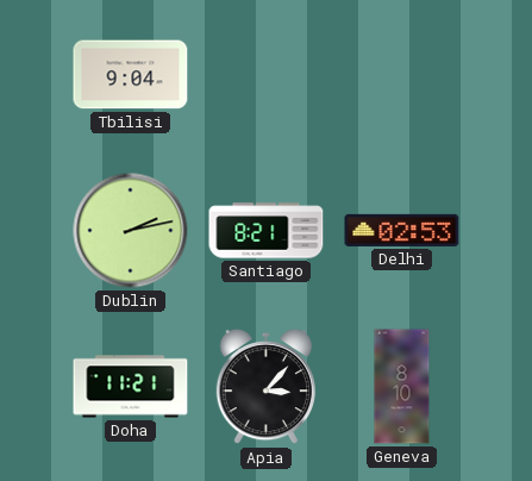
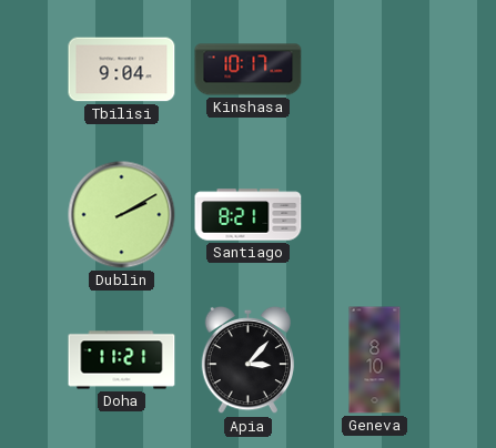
Kinshasa: none -> 10:17 (249, 70)
Dublin: 2:13 -> 2:10 (122, 215)
Delhi: 02:53 -> none (402, 230)
